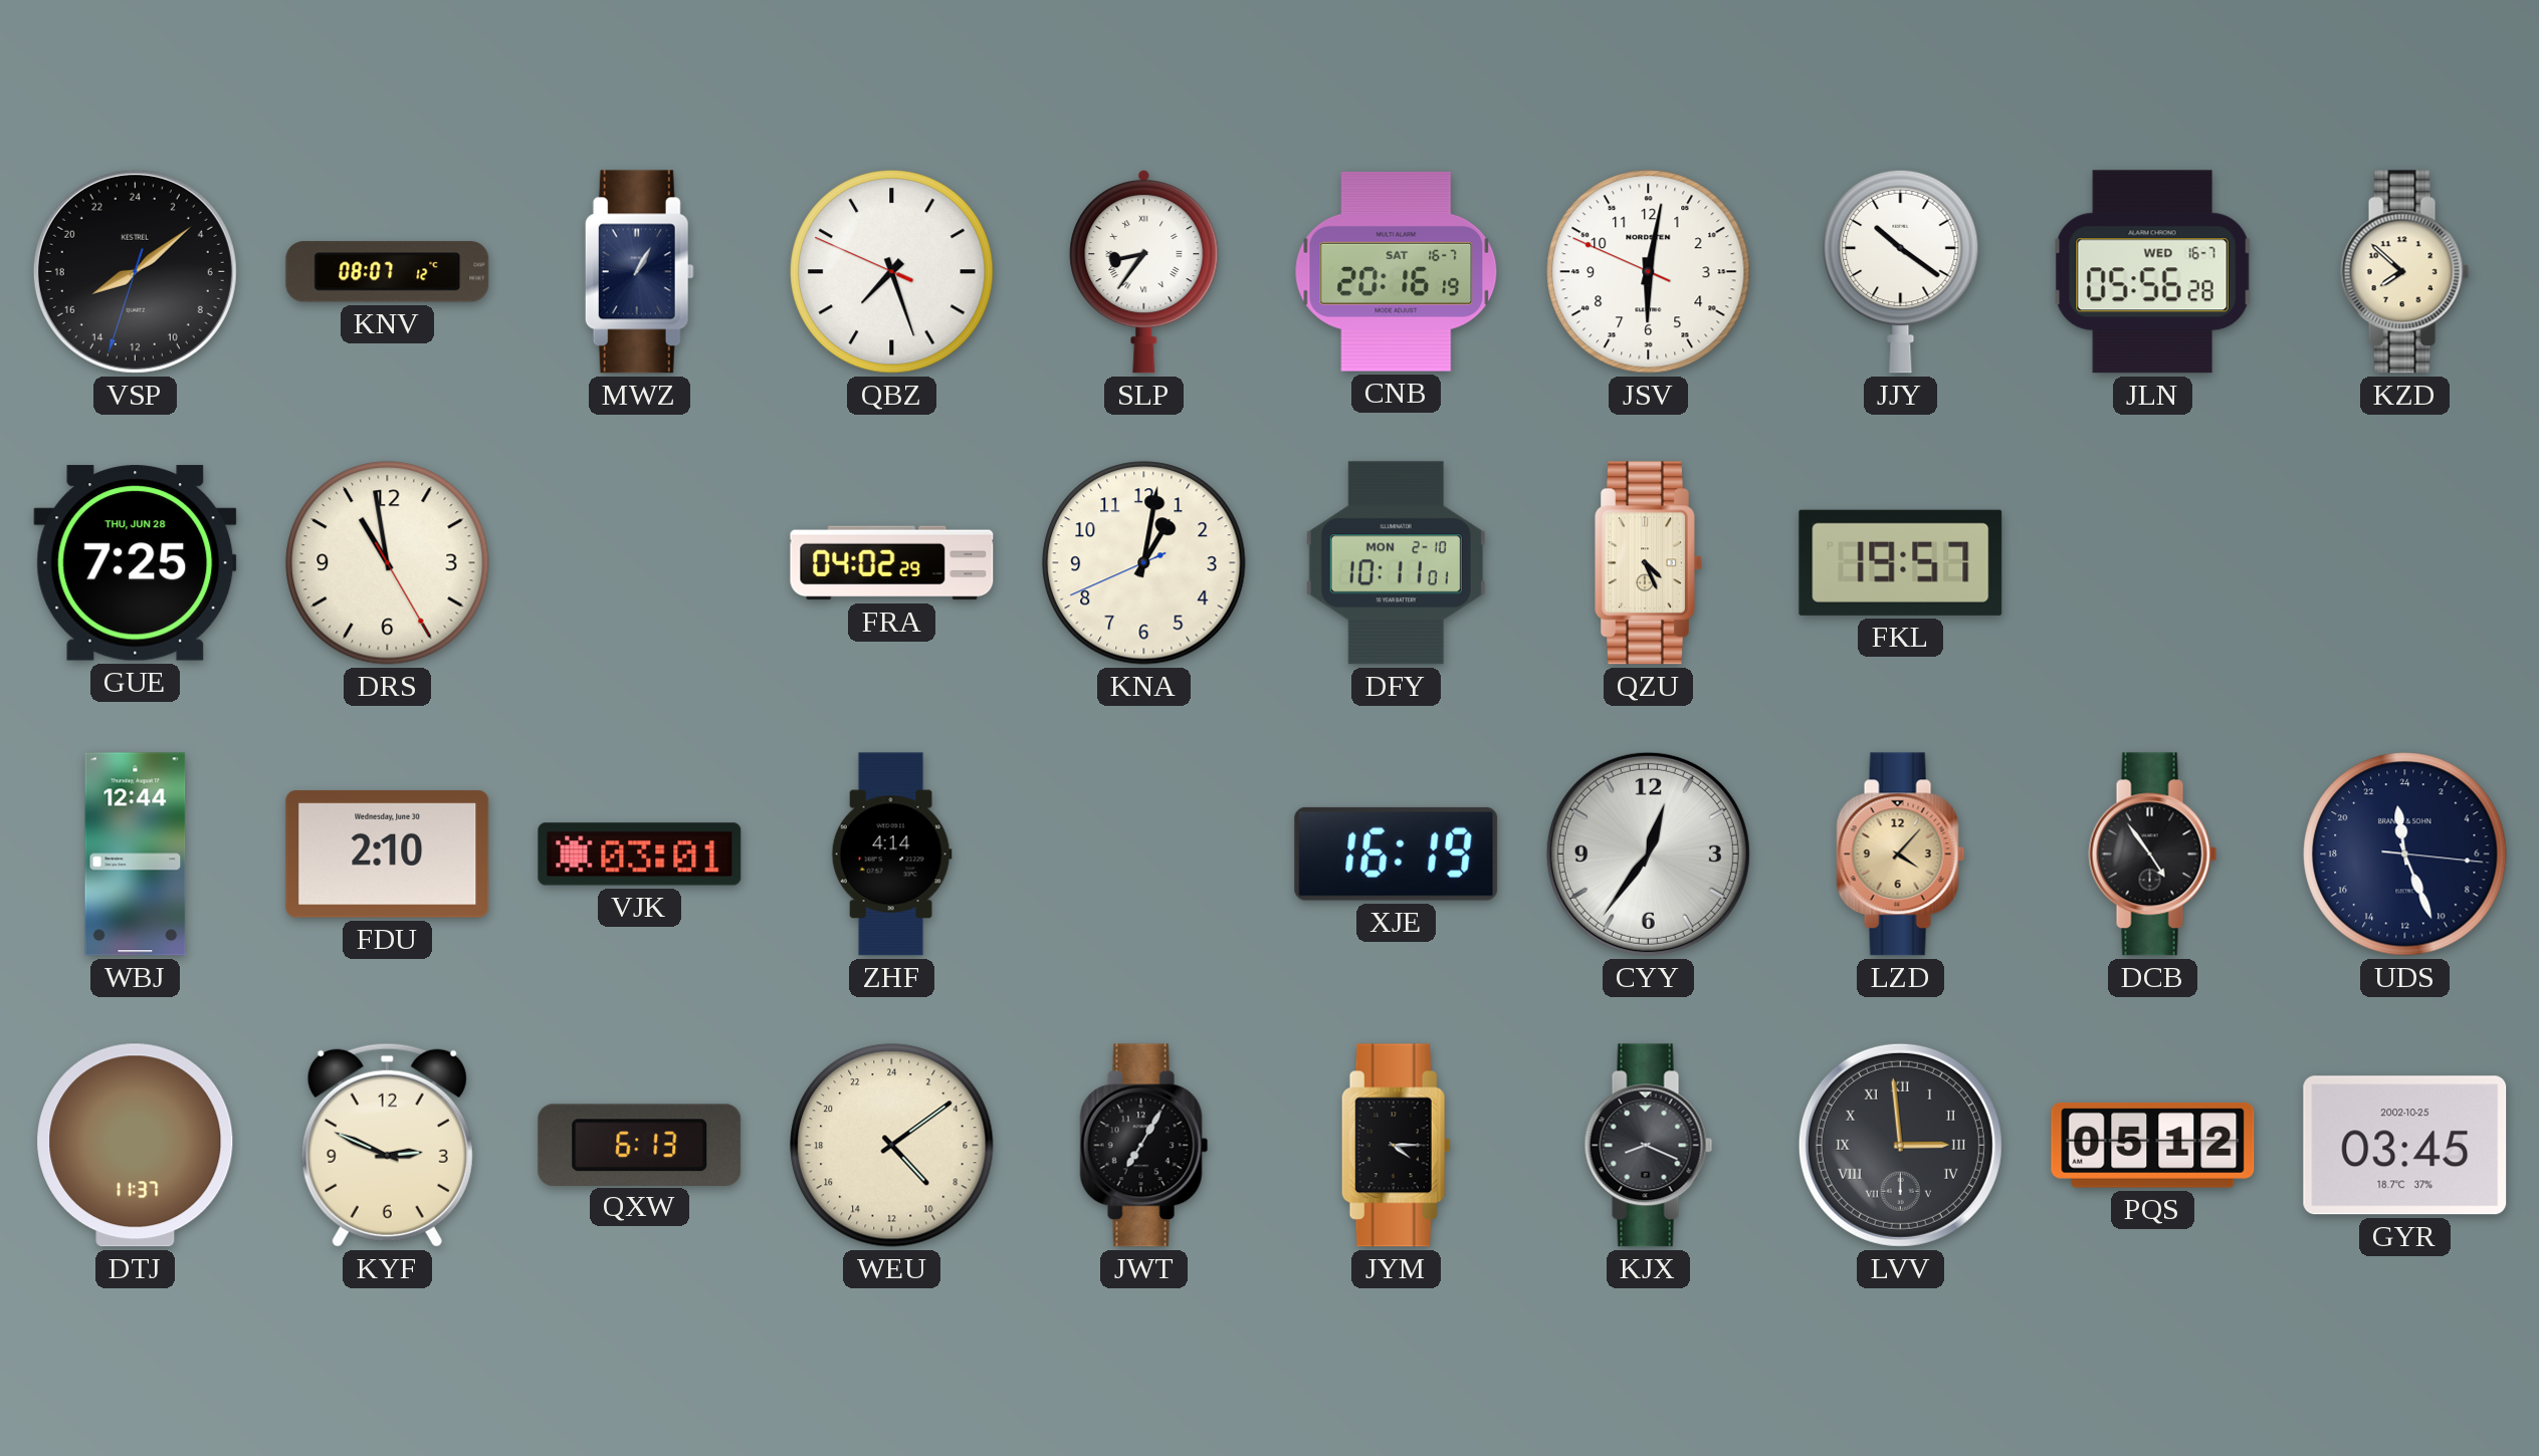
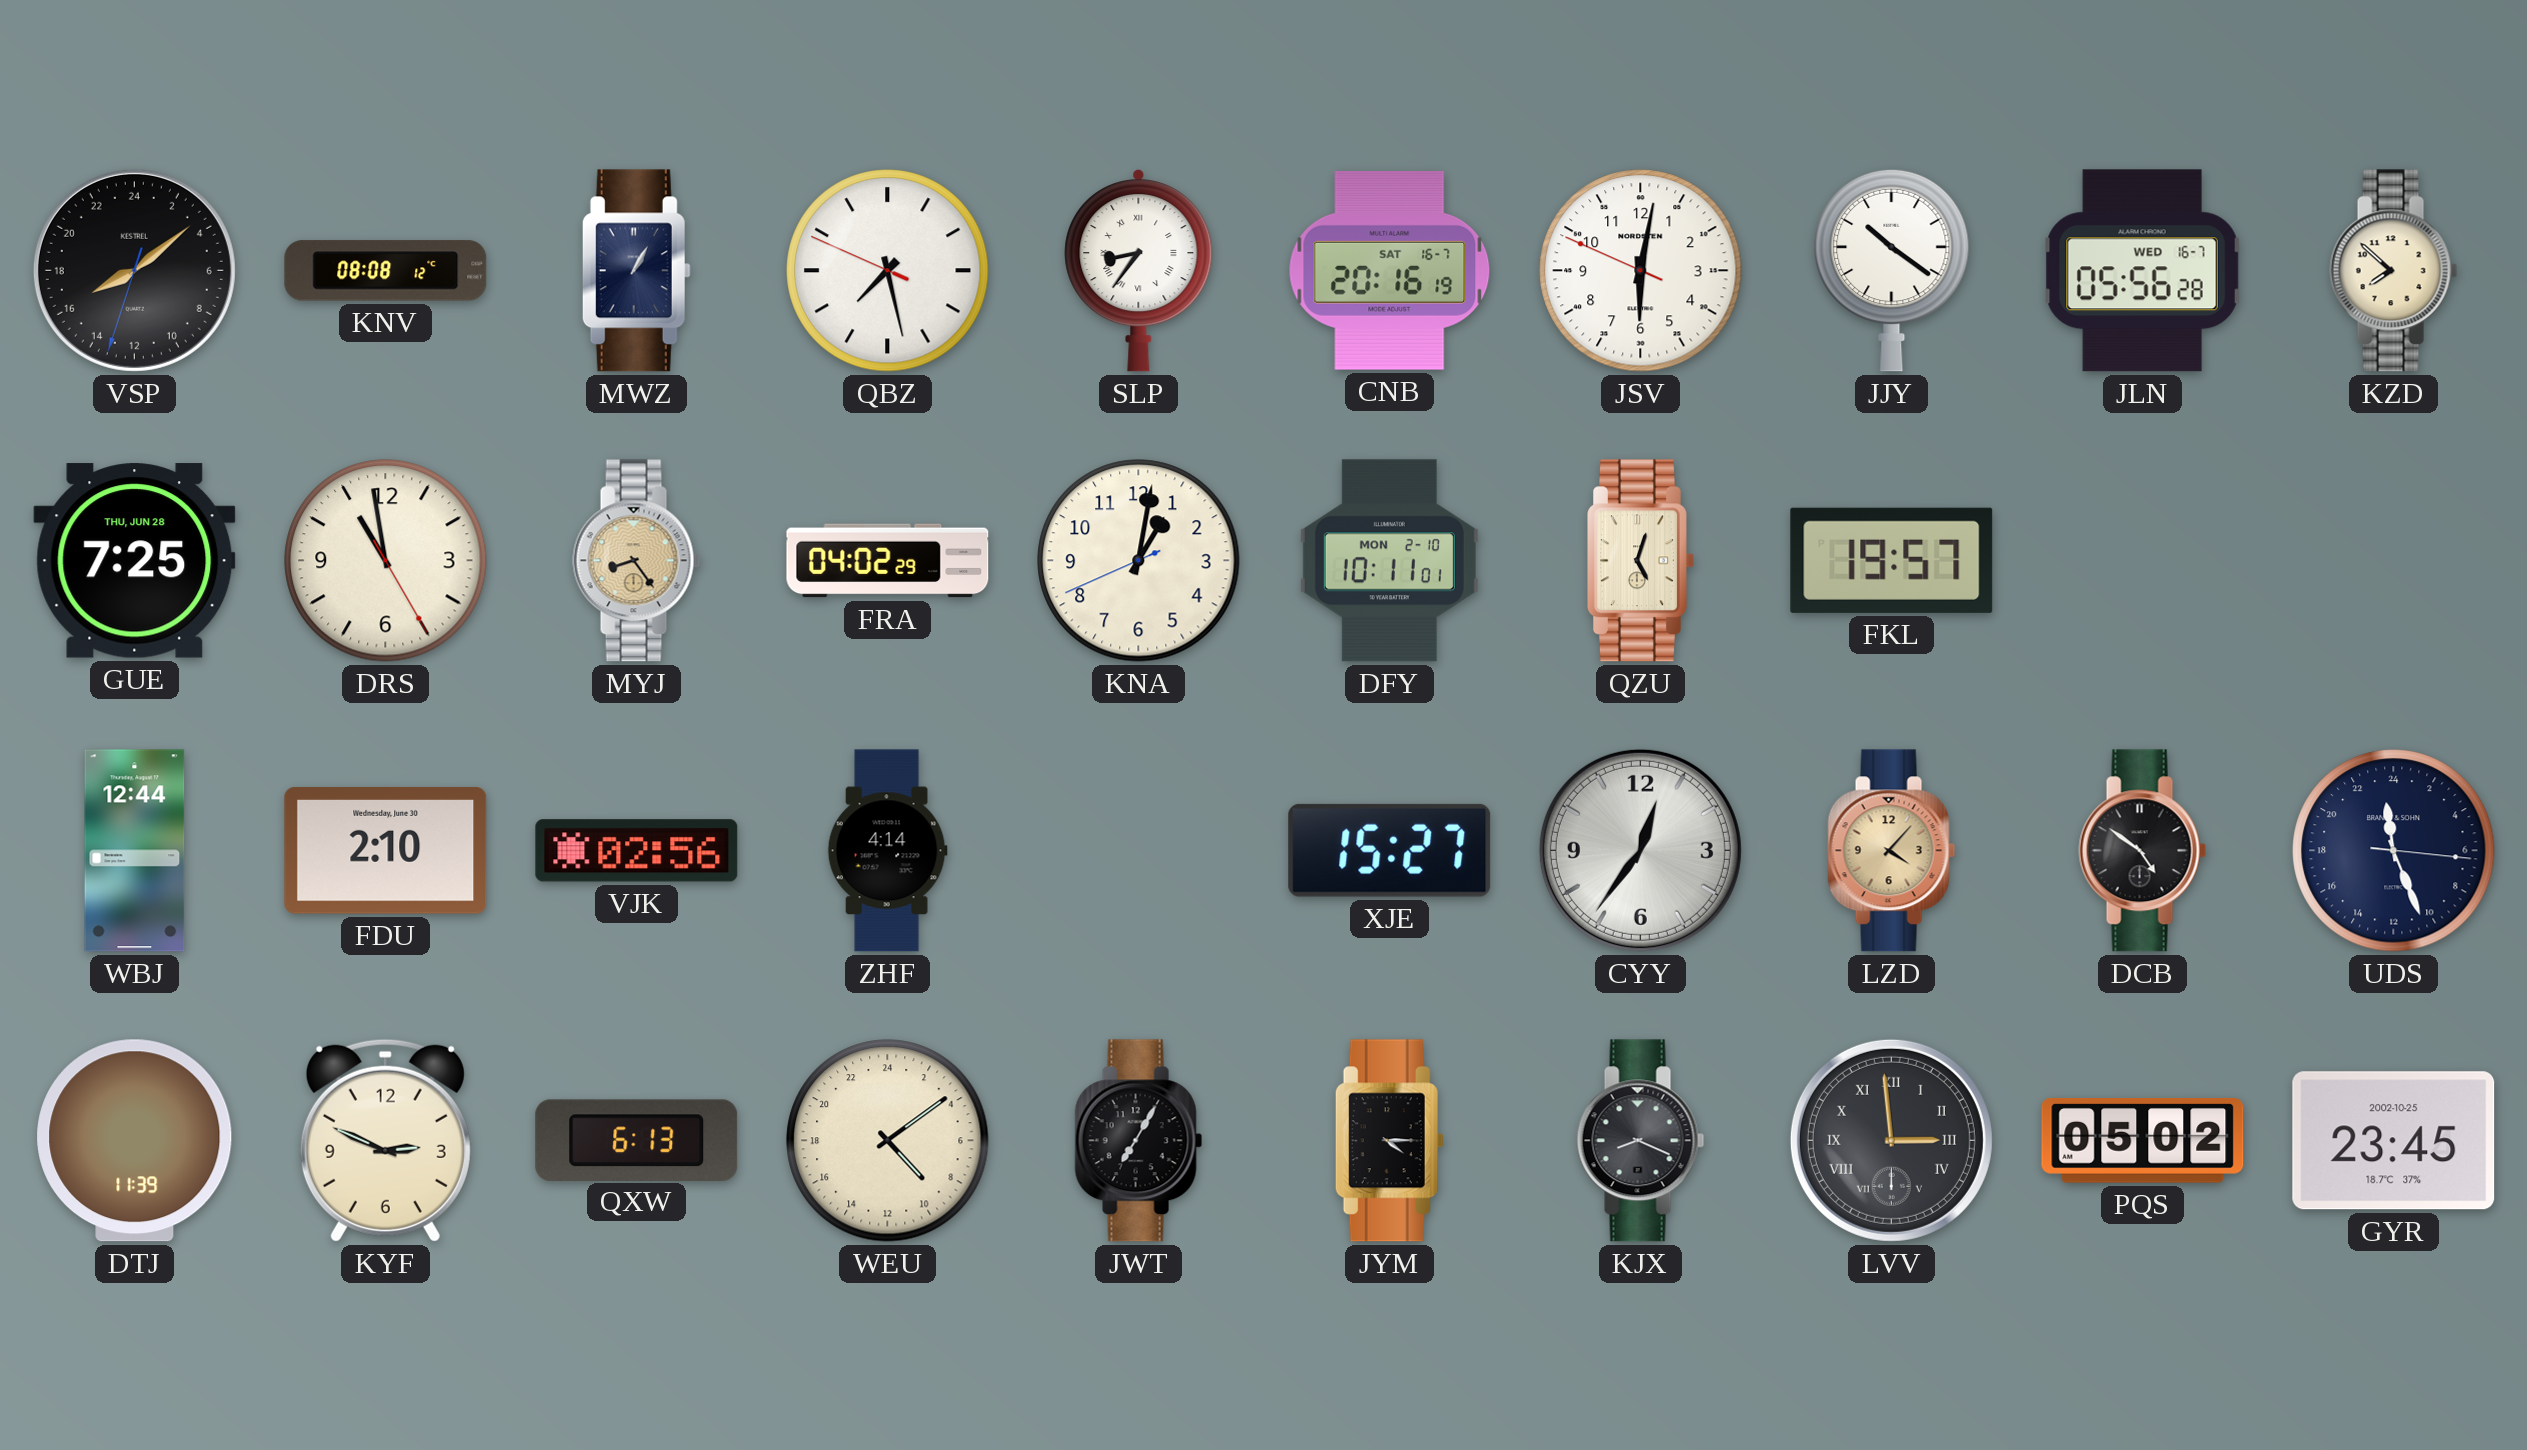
KNV: 08:07 -> 08:08 (386, 271)
QBZ: 7:26 -> 7:27 (888, 271)
MYJ: none -> 8:24 (637, 561)
QZU: 4:26 -> 5:03 (1641, 561)
VJK: 03:01 -> 02:56 (637, 851)
XJE: 16:19 -> 15:27 (1390, 850)
DCB: 4:54 -> 4:51 (2143, 851)
DTJ: 11:37 -> 11:39 (135, 1141)
PQS: 05:12 -> 05:02 (2143, 1140)
GYR: 03:45 -> 23:45 (2394, 1141)
